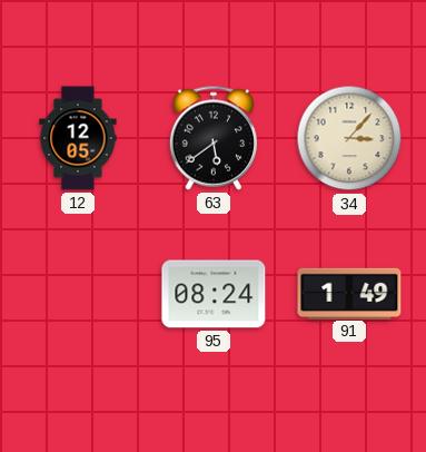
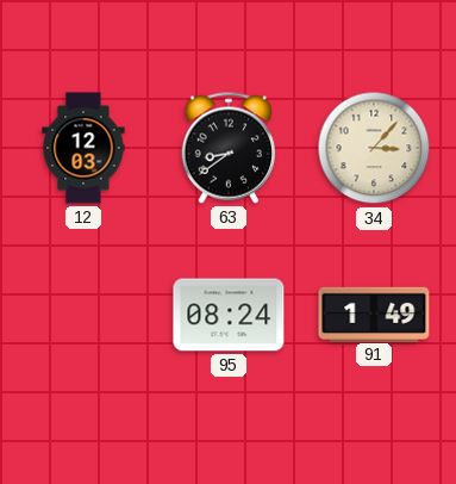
12: 12:05 -> 12:03 (83, 148)
63: 5:39 -> 8:39 (227, 148)
